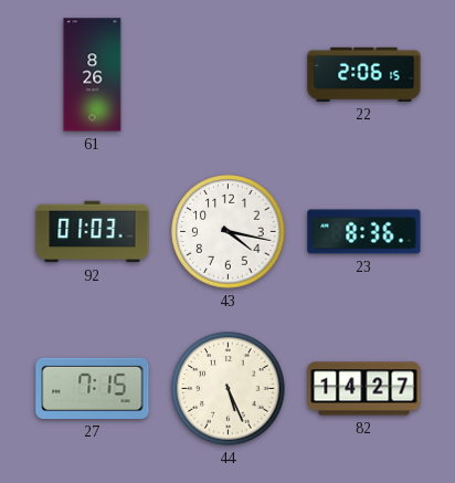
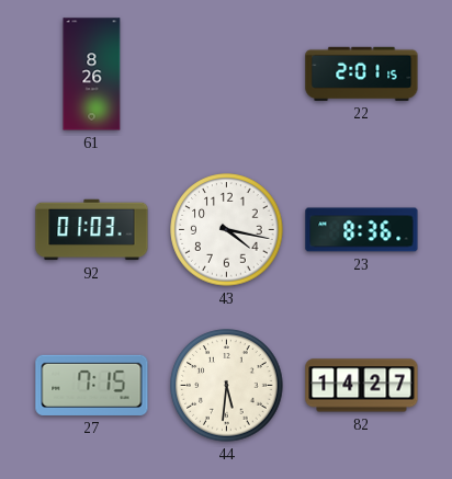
22: 2:06 -> 2:01 (362, 73)
44: 5:26 -> 5:31 (227, 386)
